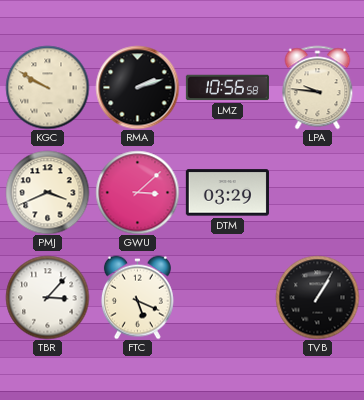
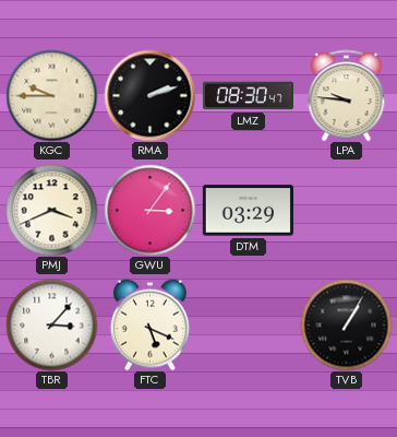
KGC: 9:50 -> 9:45 (51, 95)
LMZ: 10:56 -> 08:30 (248, 96)
GWU: 3:08 -> 3:06 (149, 210)
